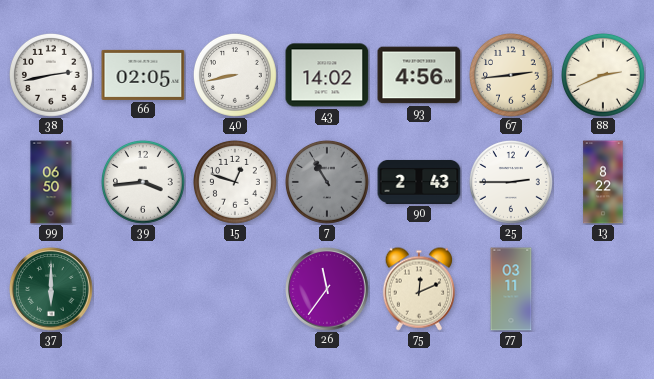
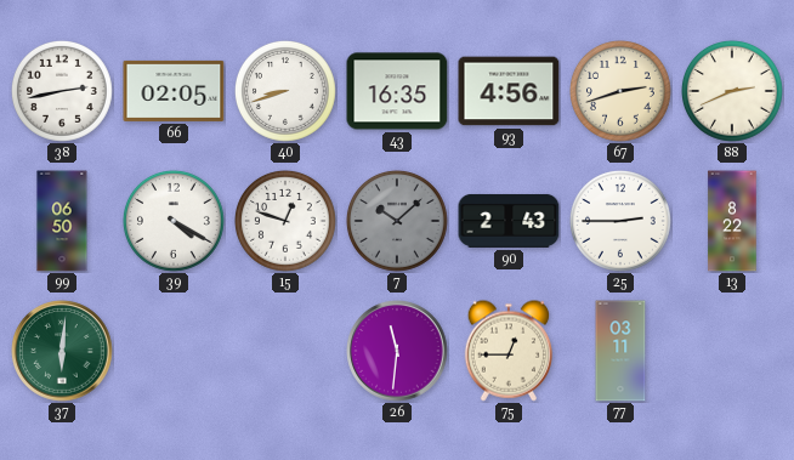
40: 8:43 -> 8:42 (285, 91)
43: 14:02 -> 16:35 (397, 91)
67: 2:44 -> 2:42 (620, 91)
39: 3:44 -> 4:20 (174, 221)
7: 10:55 -> 10:08 (397, 221)
37: 6:00 -> 6:01 (62, 351)
26: 11:36 -> 11:31 (397, 351)
75: 12:11 -> 12:45 (507, 351)
